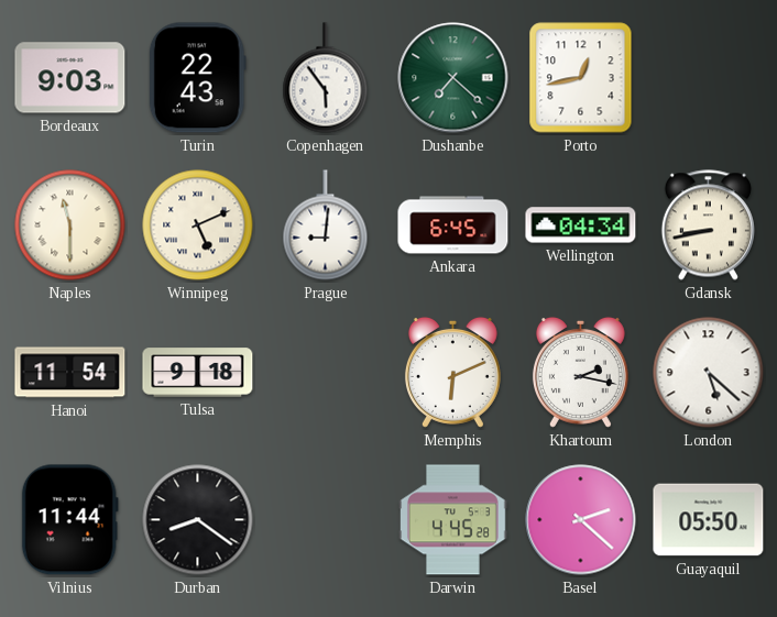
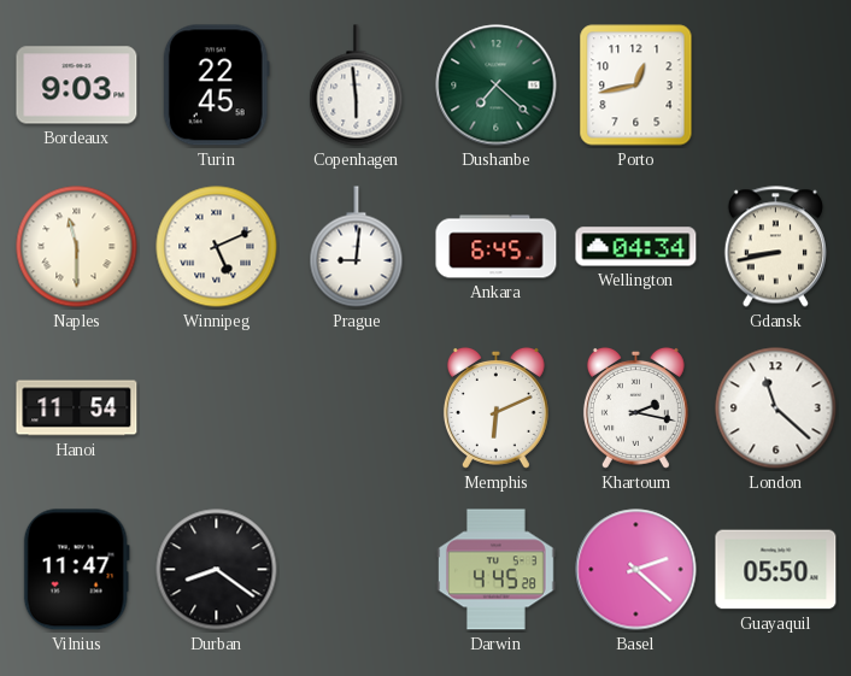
Turin: 22:43 -> 22:45 (216, 86)
Copenhagen: 5:54 -> 5:59 (357, 86)
Tulsa: 9:18 -> none (198, 373)
London: 5:22 -> 11:22 (776, 408)
Vilnius: 11:44 -> 11:47 (76, 570)
